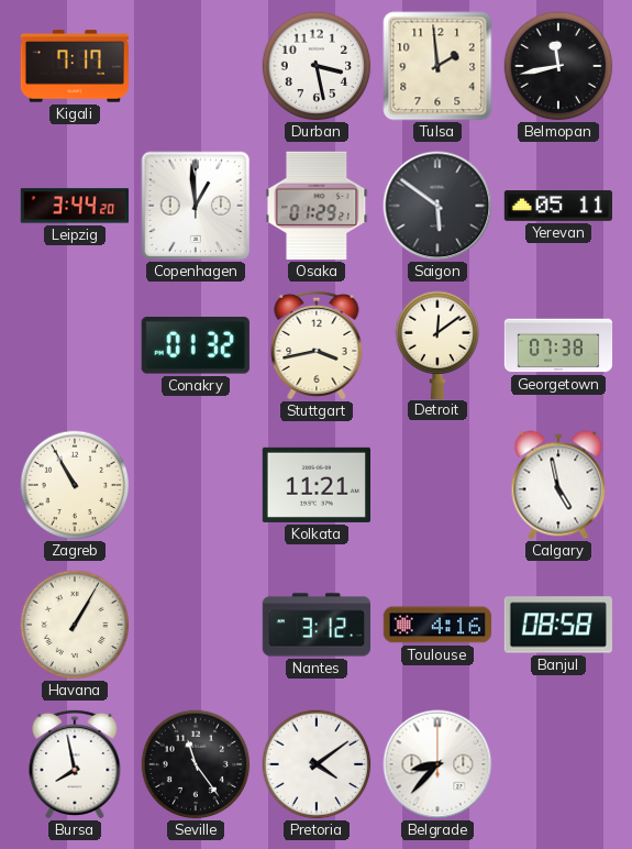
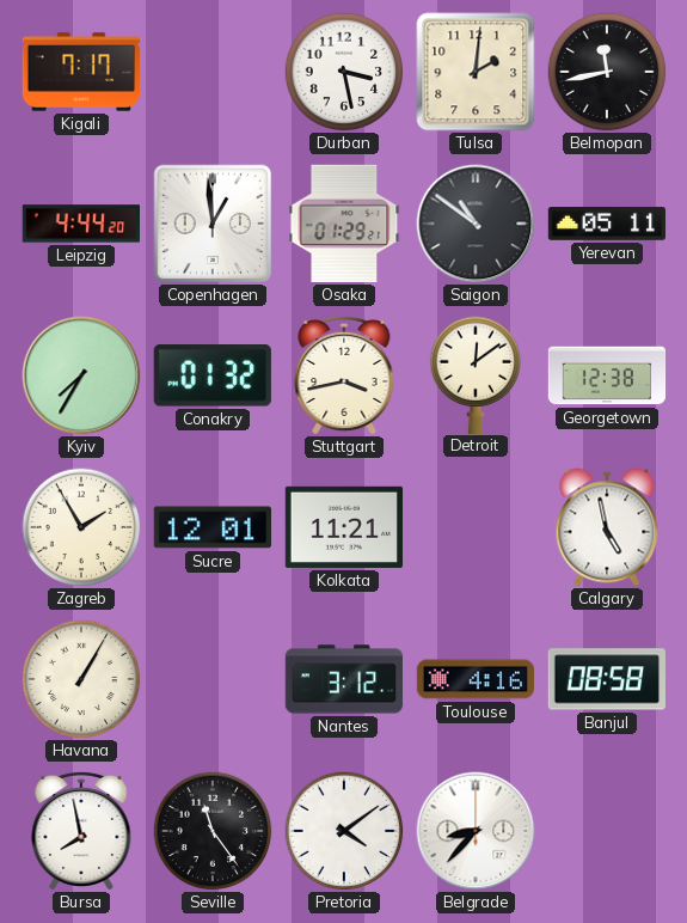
Tulsa: 1:59 -> 2:01 (476, 72)
Leipzig: 3:44 -> 4:44 (80, 224)
Saigon: 5:51 -> 10:51 (476, 224)
Kyiv: none -> 7:35 (81, 375)
Georgetown: 07:38 -> 12:38 (607, 375)
Zagreb: 10:55 -> 1:55 (81, 527)
Sucre: none -> 12:01 (213, 527)
